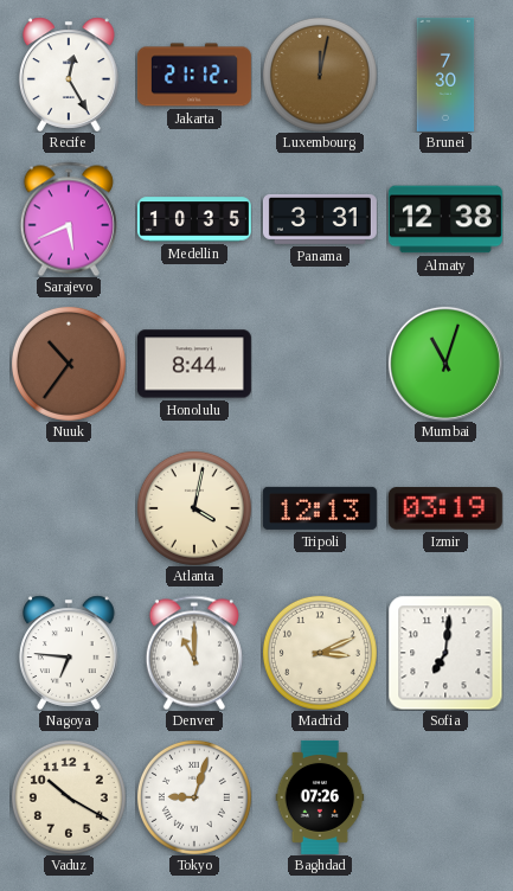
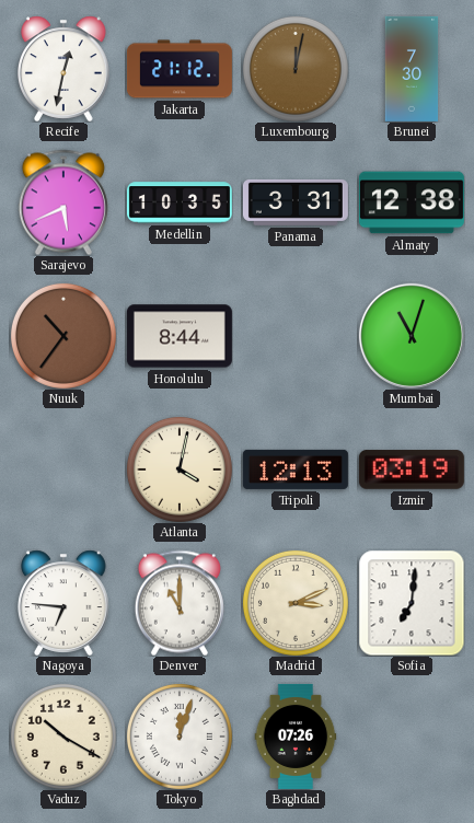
Recife: 12:25 -> 12:32 (65, 69)
Tokyo: 9:03 -> 12:03 (180, 737)
